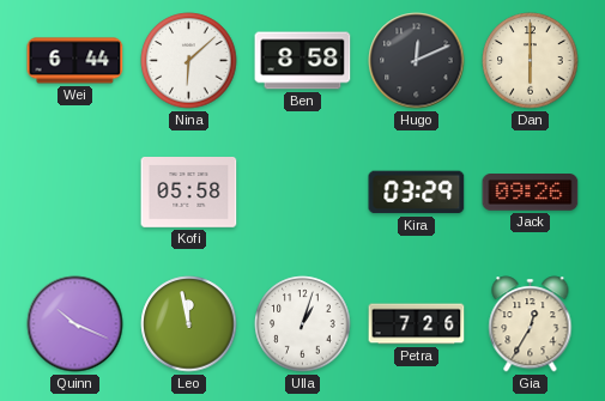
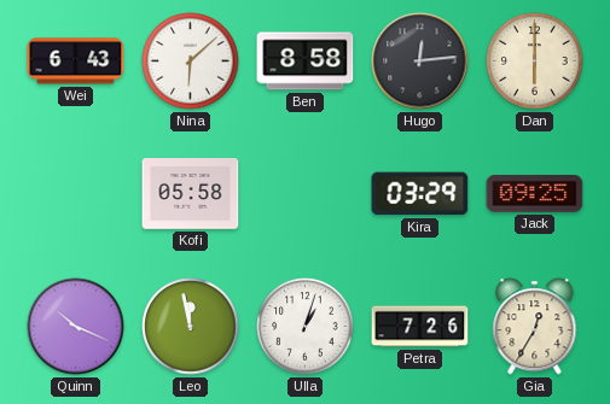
Wei: 6:44 -> 6:43 (76, 62)
Hugo: 12:11 -> 12:14 (420, 62)
Jack: 09:26 -> 09:25 (535, 194)
